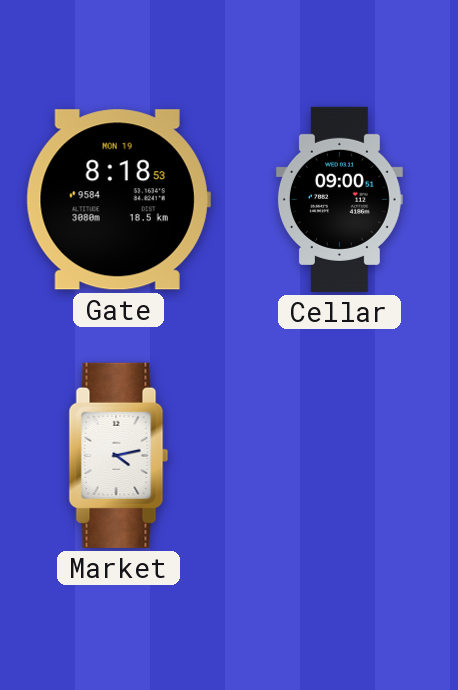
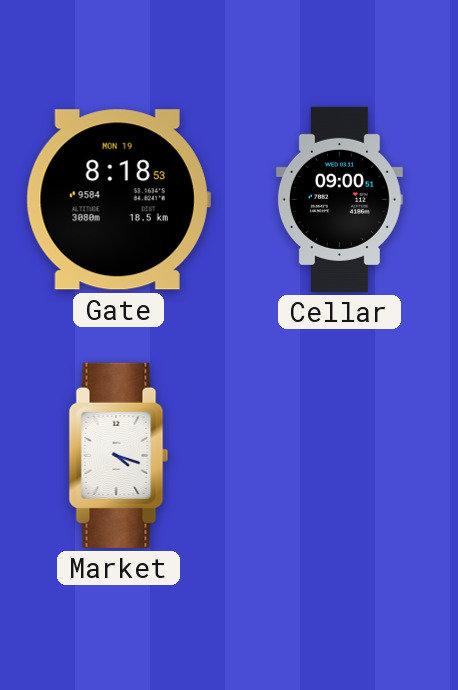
Market: 4:13 -> 4:18 (119, 455)
